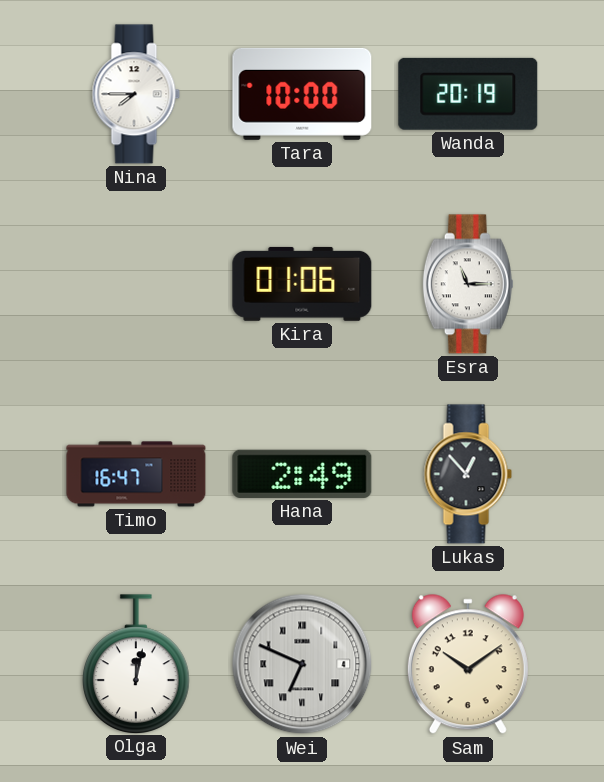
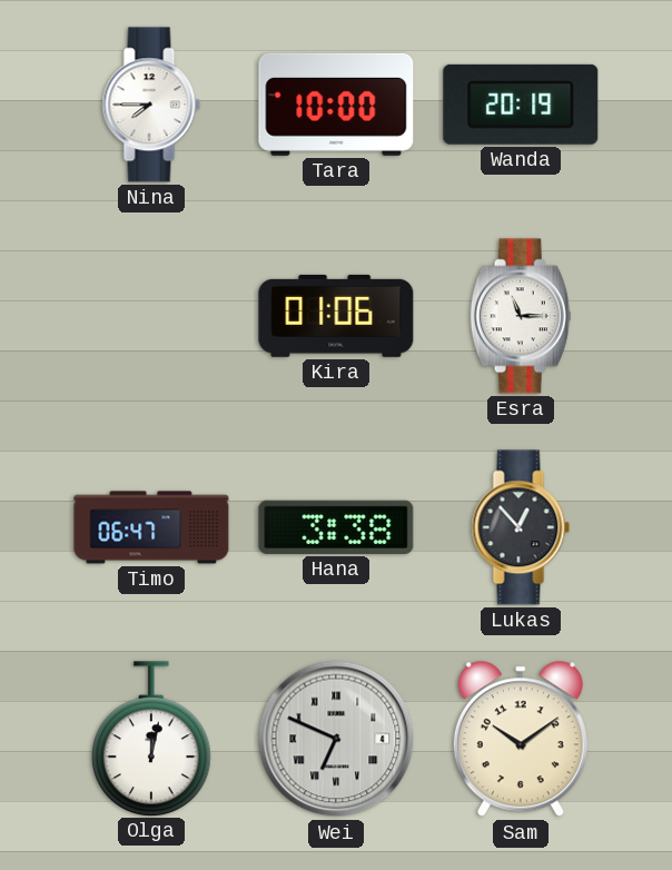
Timo: 16:47 -> 06:47 (151, 527)
Hana: 2:49 -> 3:38 (336, 527)
